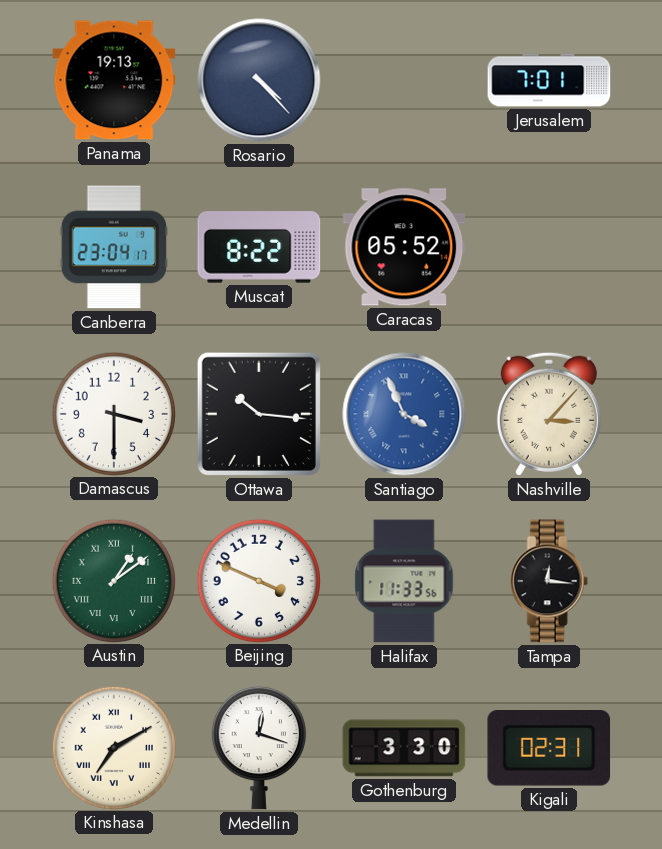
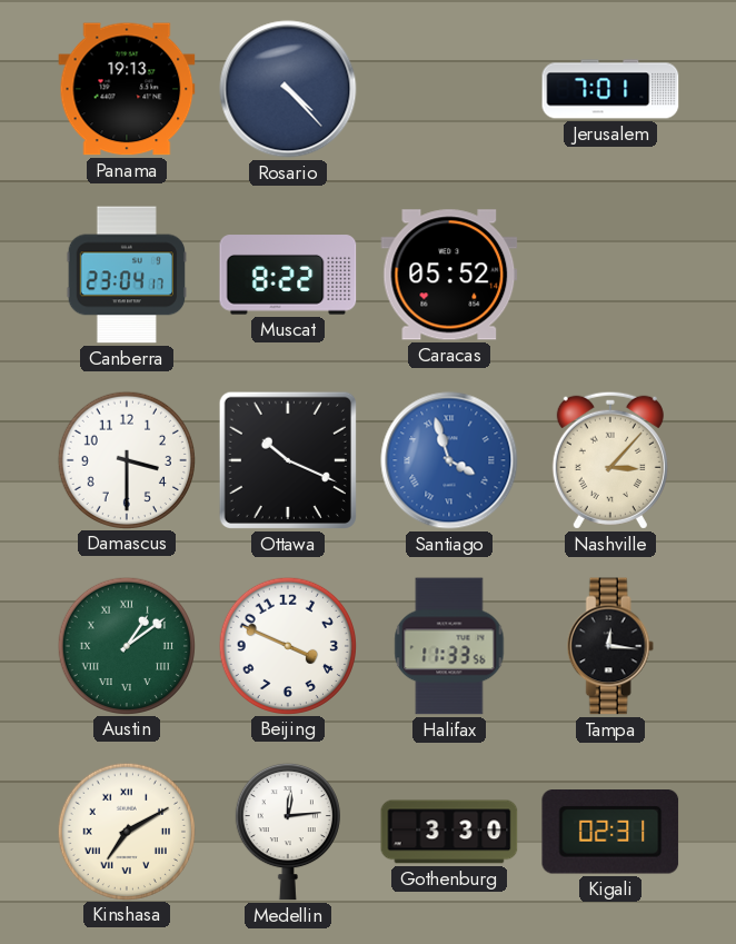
Ottawa: 10:16 -> 10:19 (288, 460)
Santiago: 3:56 -> 3:57 (449, 460)
Medellin: 12:18 -> 12:14 (288, 832)
